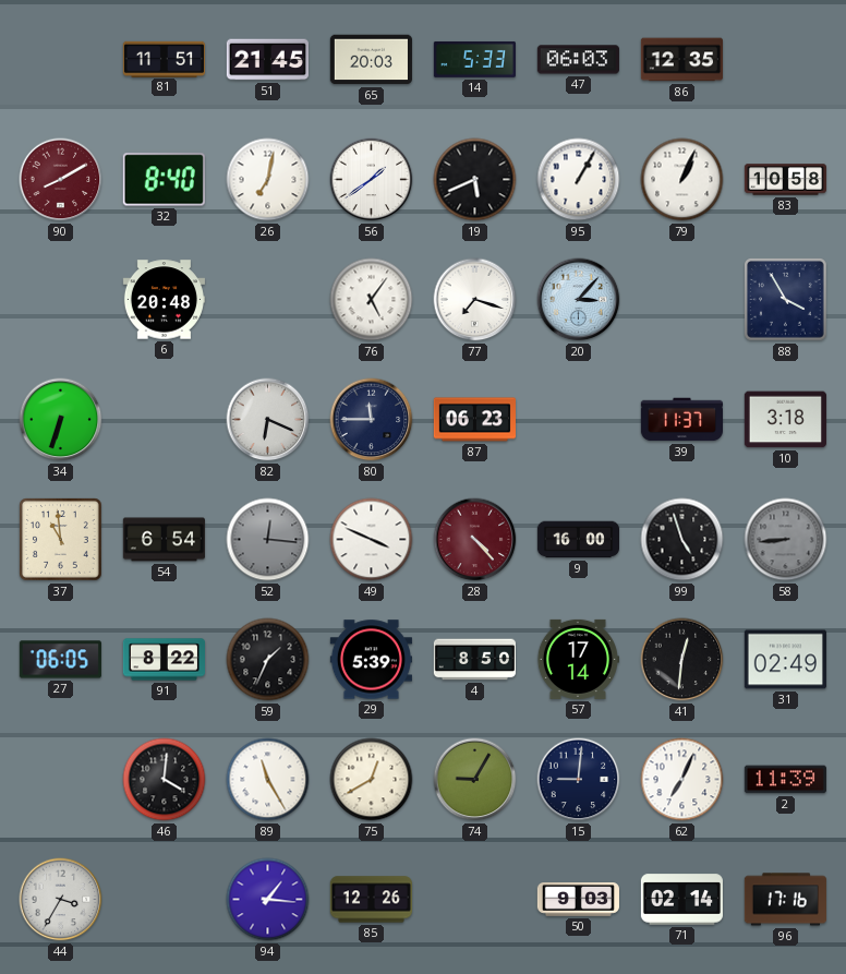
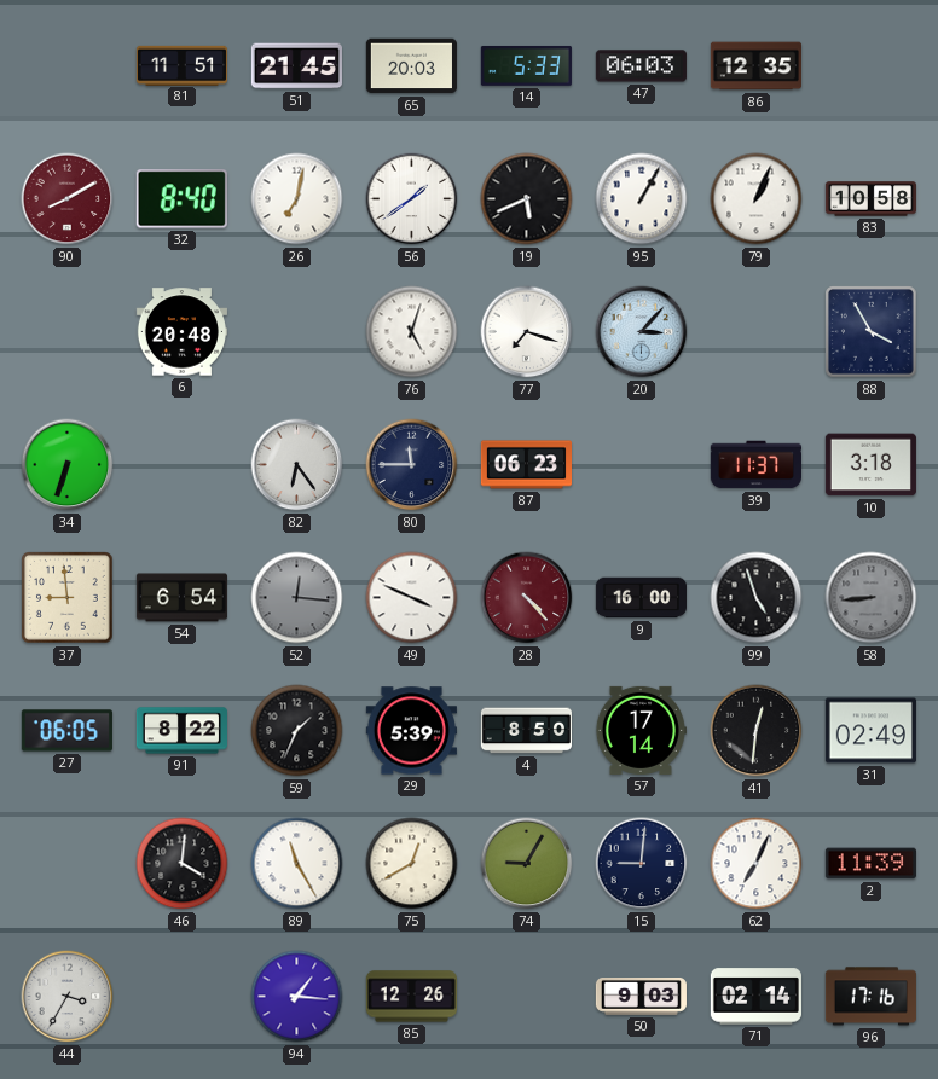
76: 5:06 -> 5:03 (412, 332)
82: 6:19 -> 6:24 (297, 465)
37: 10:59 -> 8:59 (68, 598)
